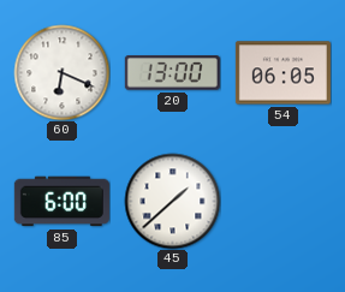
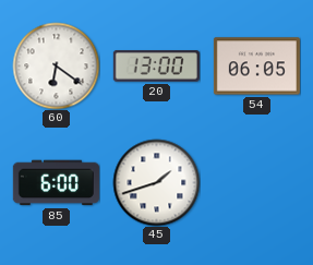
60: 6:19 -> 6:21 (56, 65)
45: 1:38 -> 1:42 (156, 182)
